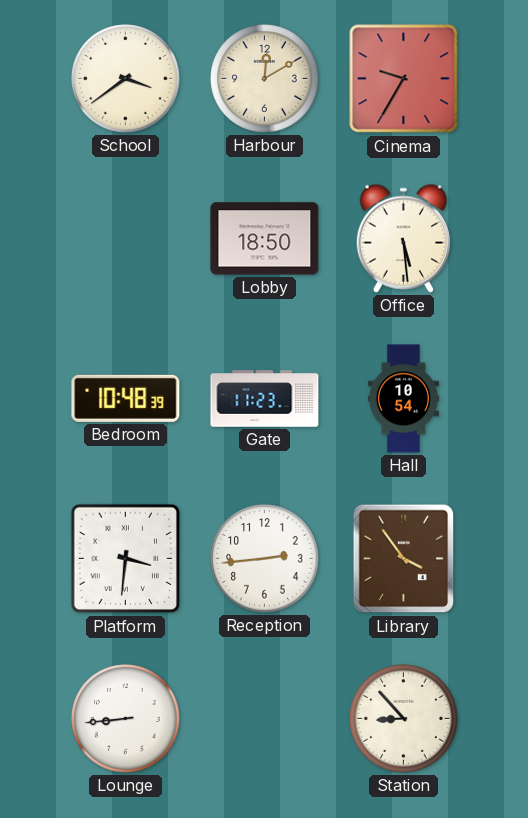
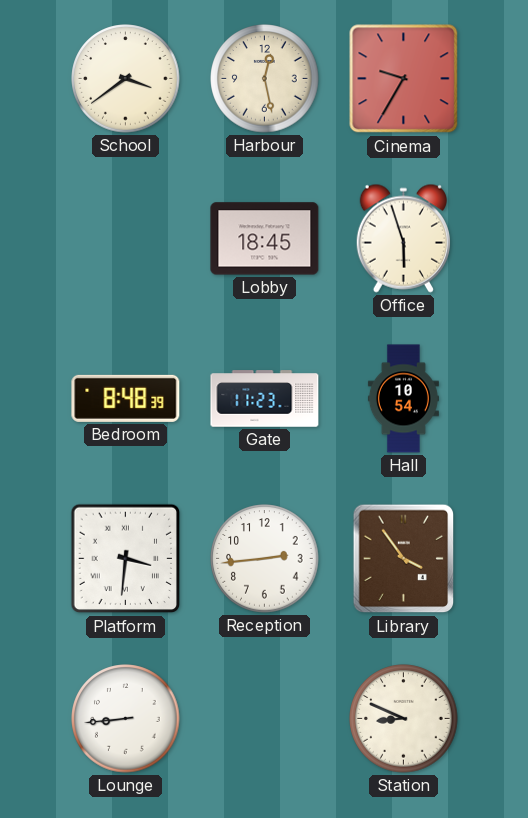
Harbour: 12:10 -> 12:28 (265, 79)
Lobby: 18:50 -> 18:45 (265, 239)
Office: 5:29 -> 5:57 (403, 238)
Bedroom: 10:48 -> 8:48 (126, 398)
Station: 8:53 -> 8:49 (404, 719)
